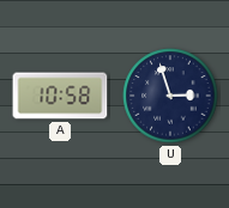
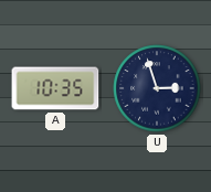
A: 10:58 -> 10:35 (55, 88)
